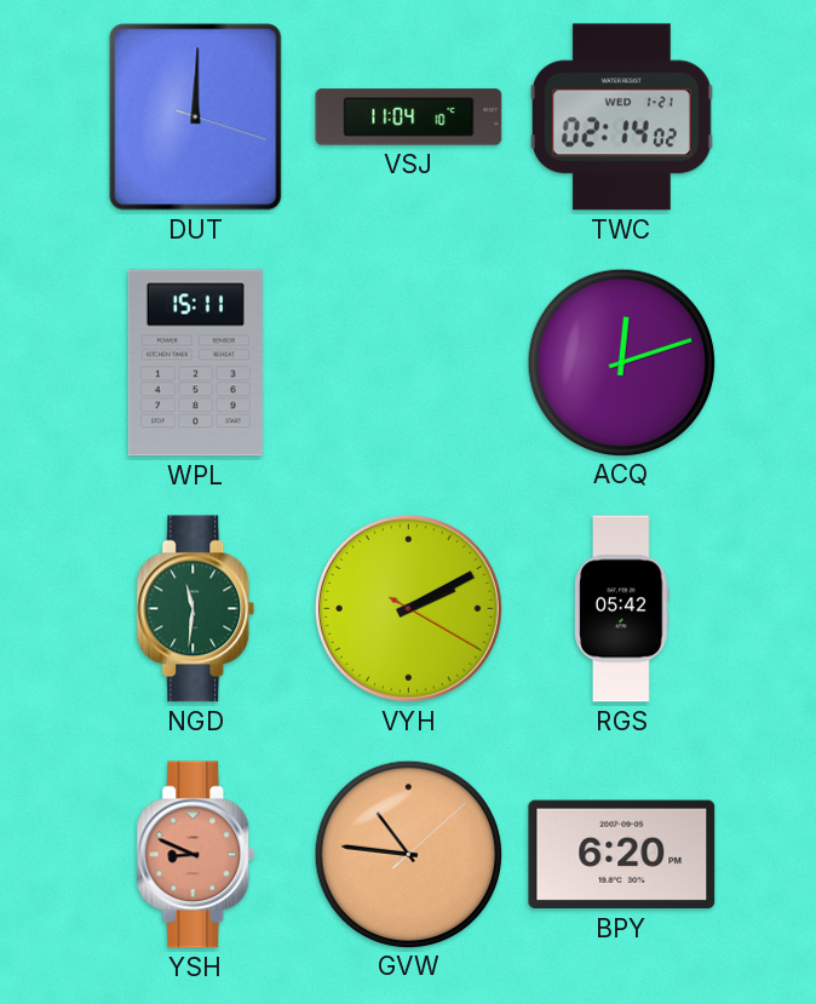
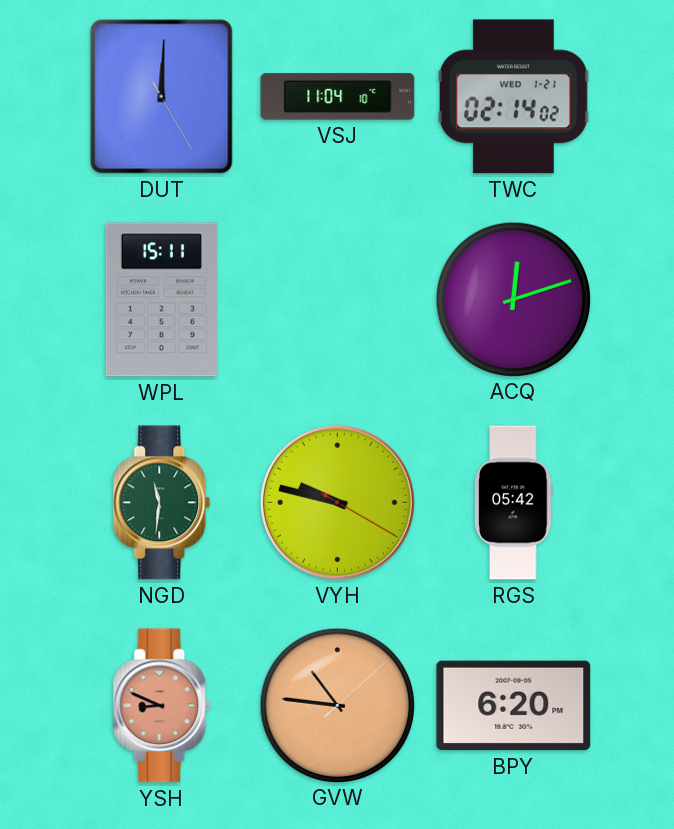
DUT: 12:00:18 -> 12:00:25 (162, 97)
VYH: 2:10 -> 9:47 (337, 502)
